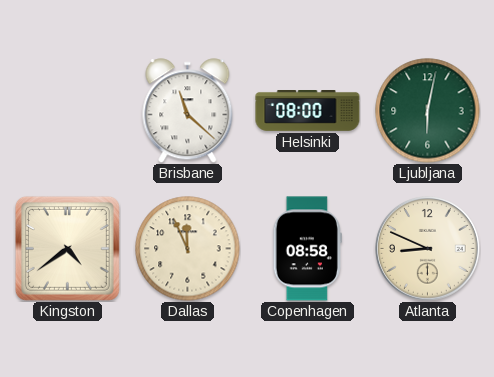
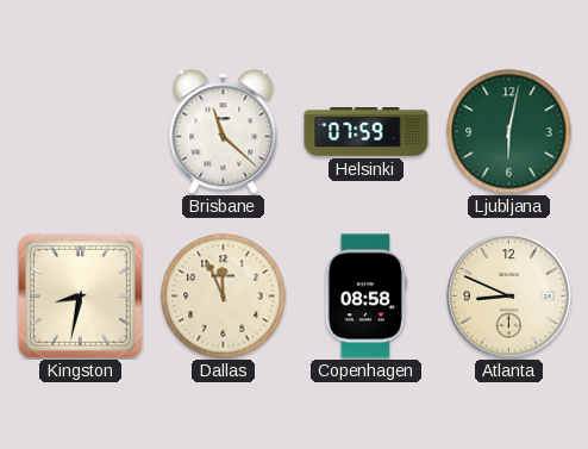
Helsinki: 08:00 -> 07:59 (367, 132)
Kingston: 4:39 -> 8:32 (80, 295)
